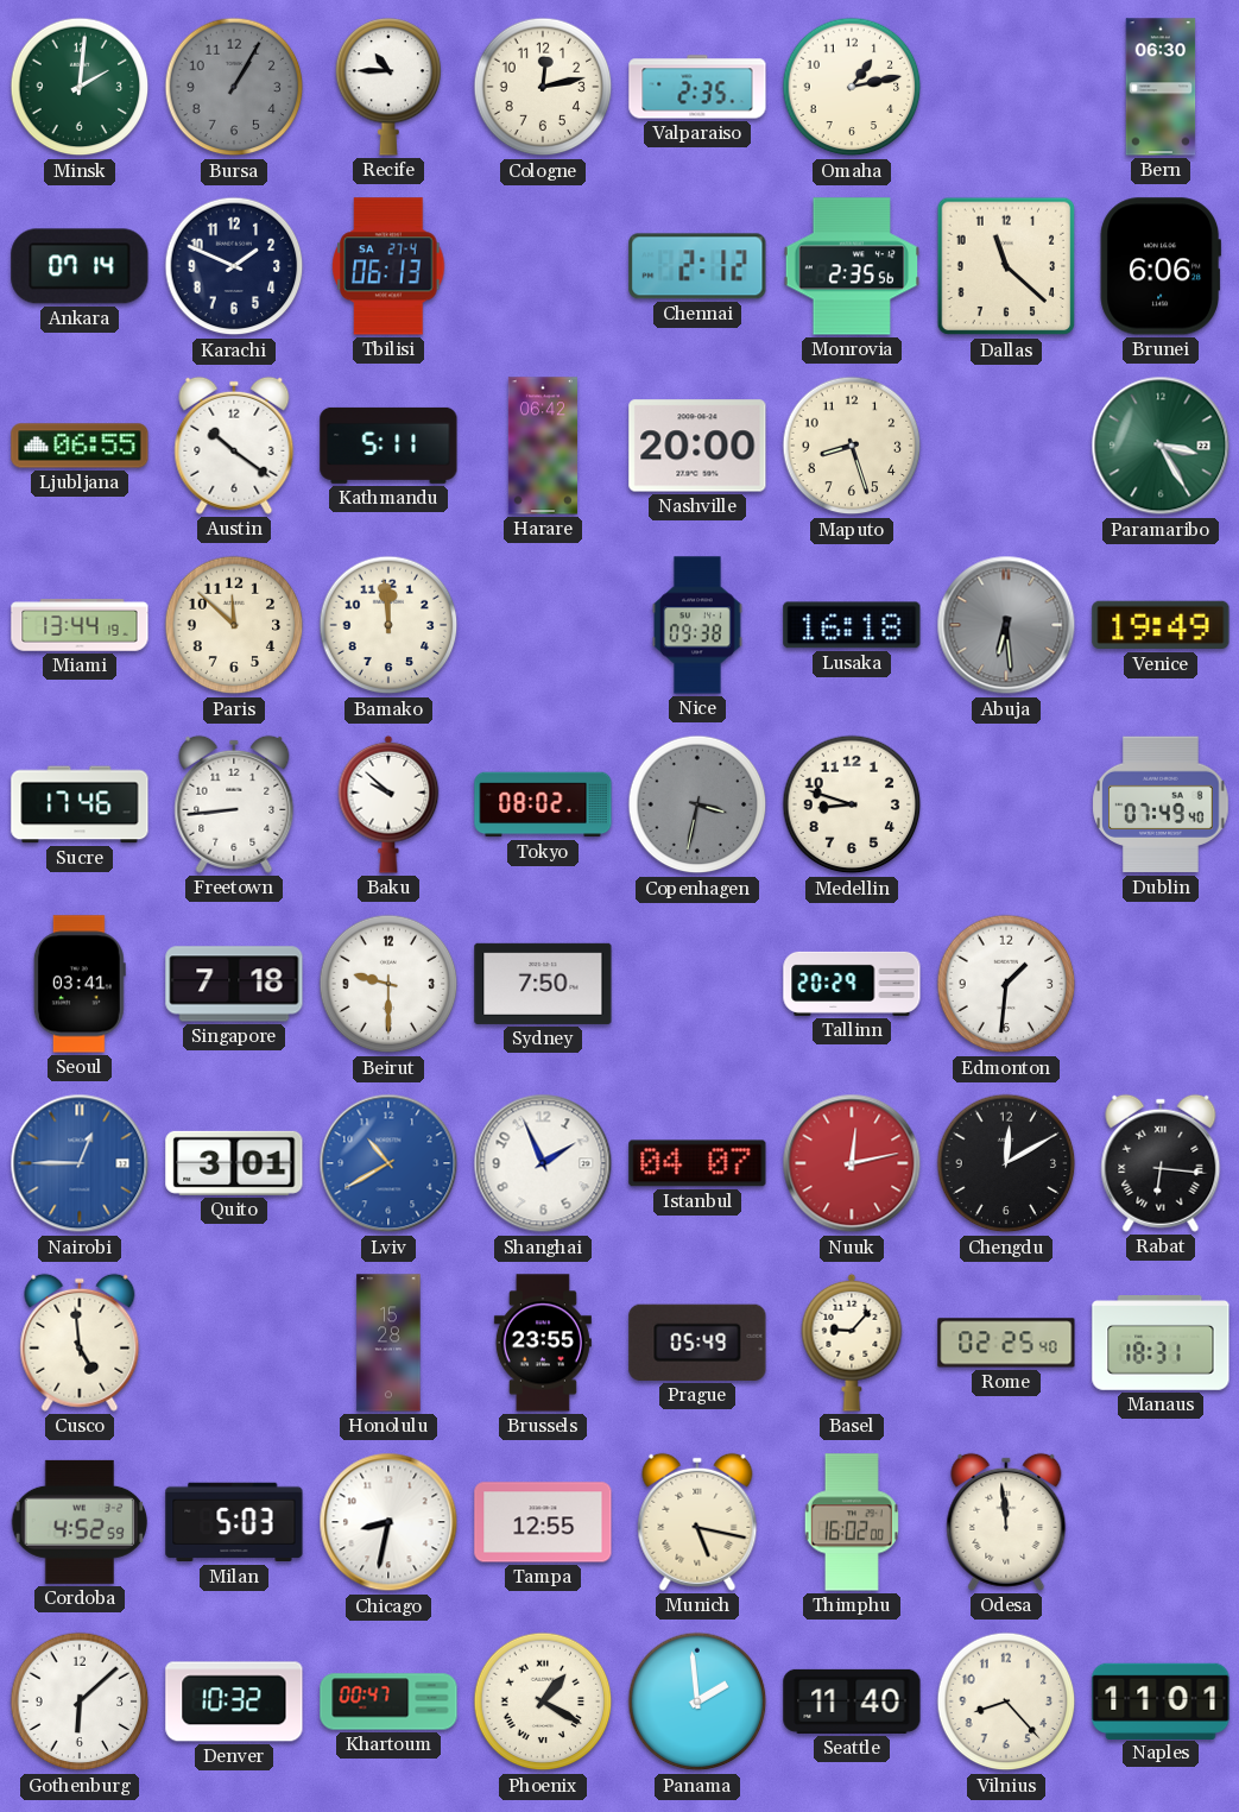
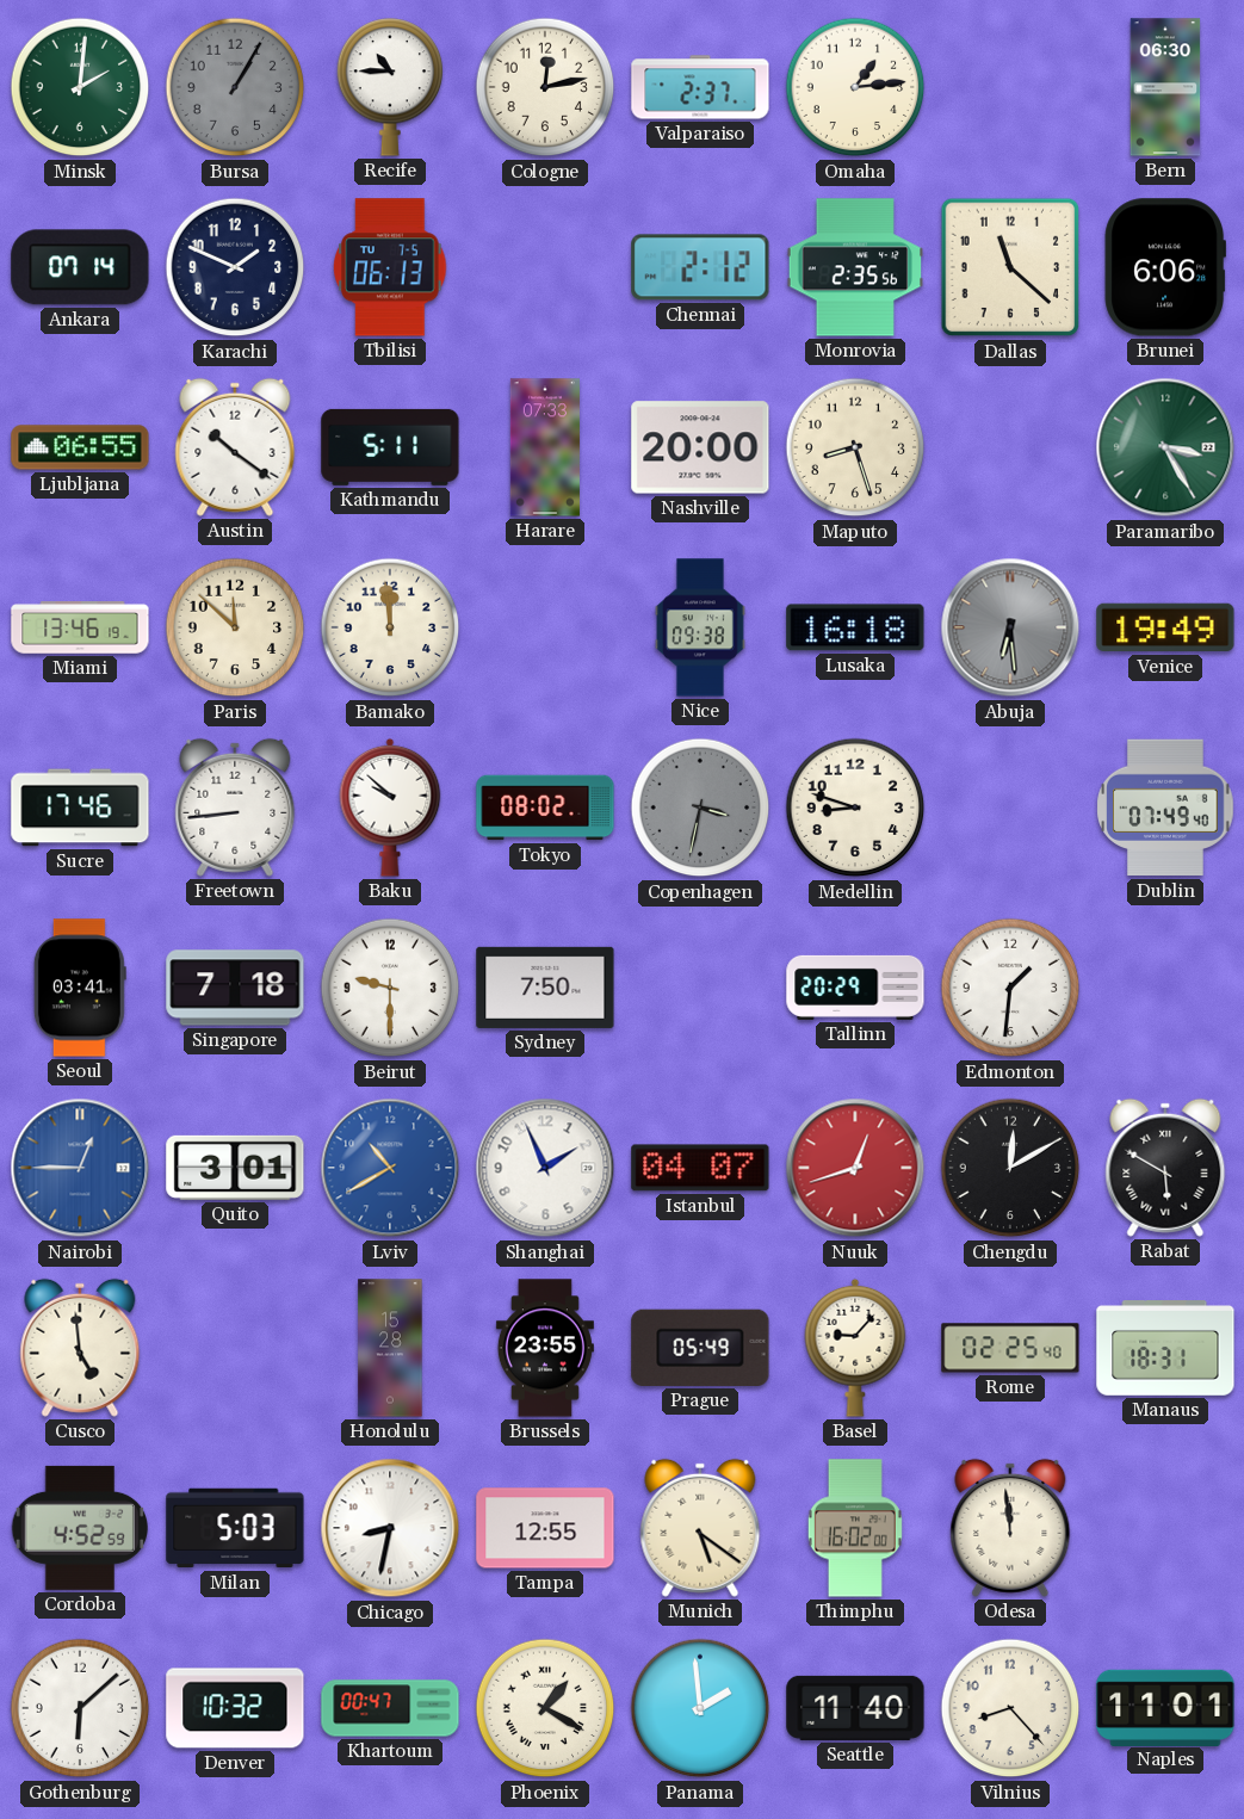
Valparaiso: 2:35 -> 2:37 (700, 87)
Omaha: 1:13 -> 1:14 (855, 87)
Tbilisi date: SA 27-4 -> TU 7-5 (390, 267)
Harare: 06:42 -> 07:33 (545, 447)
Miami: 13:44 -> 13:46 (80, 627)
Nuuk: 12:13 -> 12:42 (855, 1168)
Rabat: 6:16 -> 5:50 (1165, 1168)
Munich: 5:17 -> 5:21 (700, 1528)
